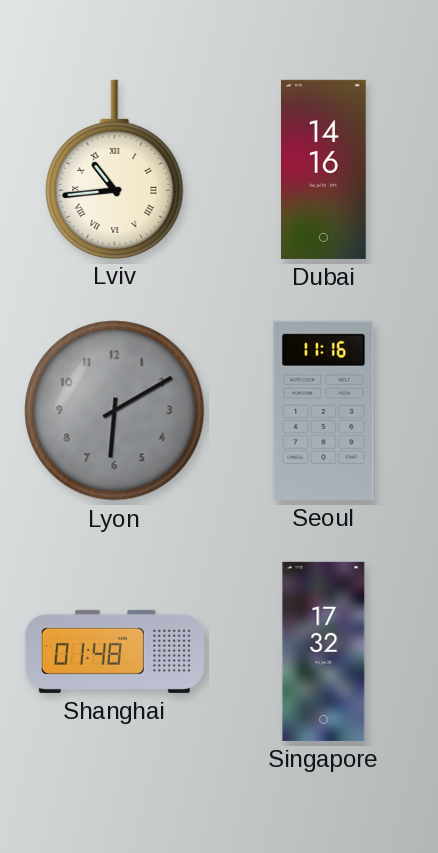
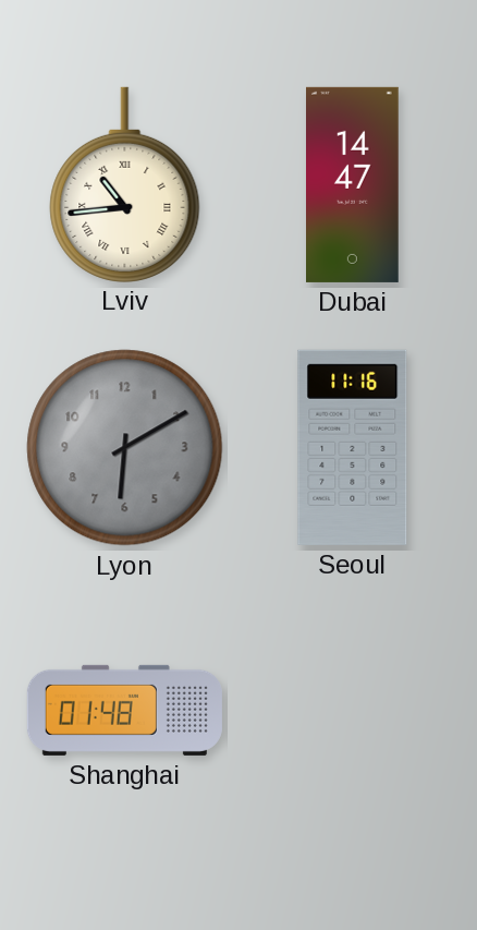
Dubai: 14:16 -> 14:47 (353, 184)
Singapore: 17:32 -> none (324, 651)
